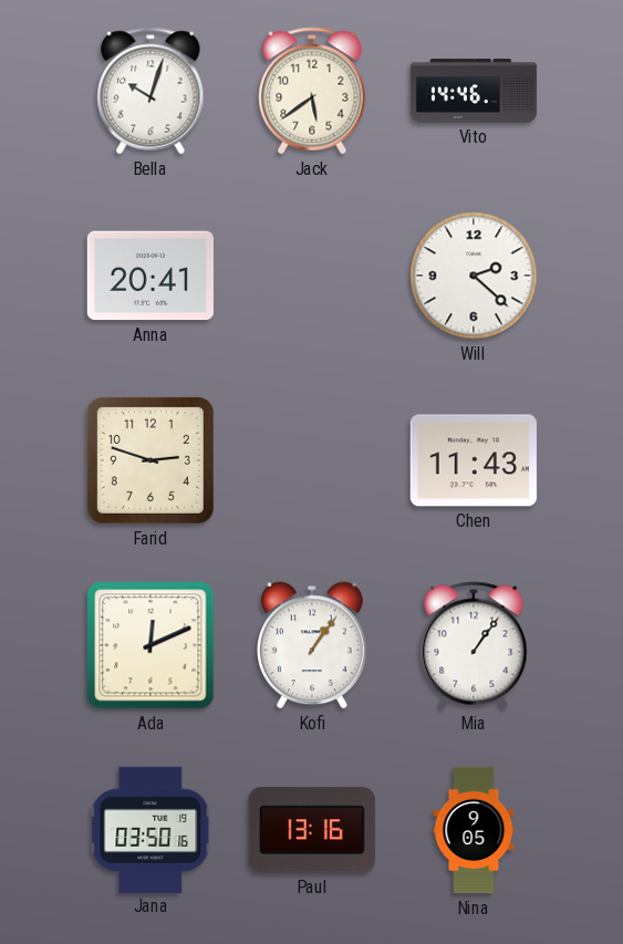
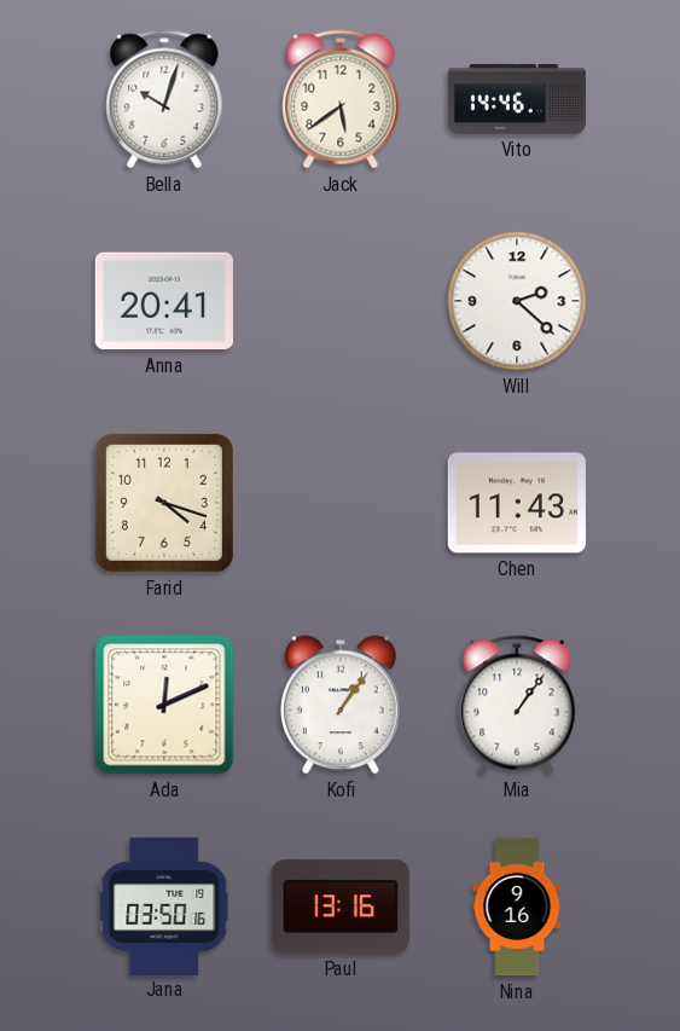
Farid: 2:48 -> 4:18 (164, 503)
Nina: 9:05 -> 9:16 (517, 907)
